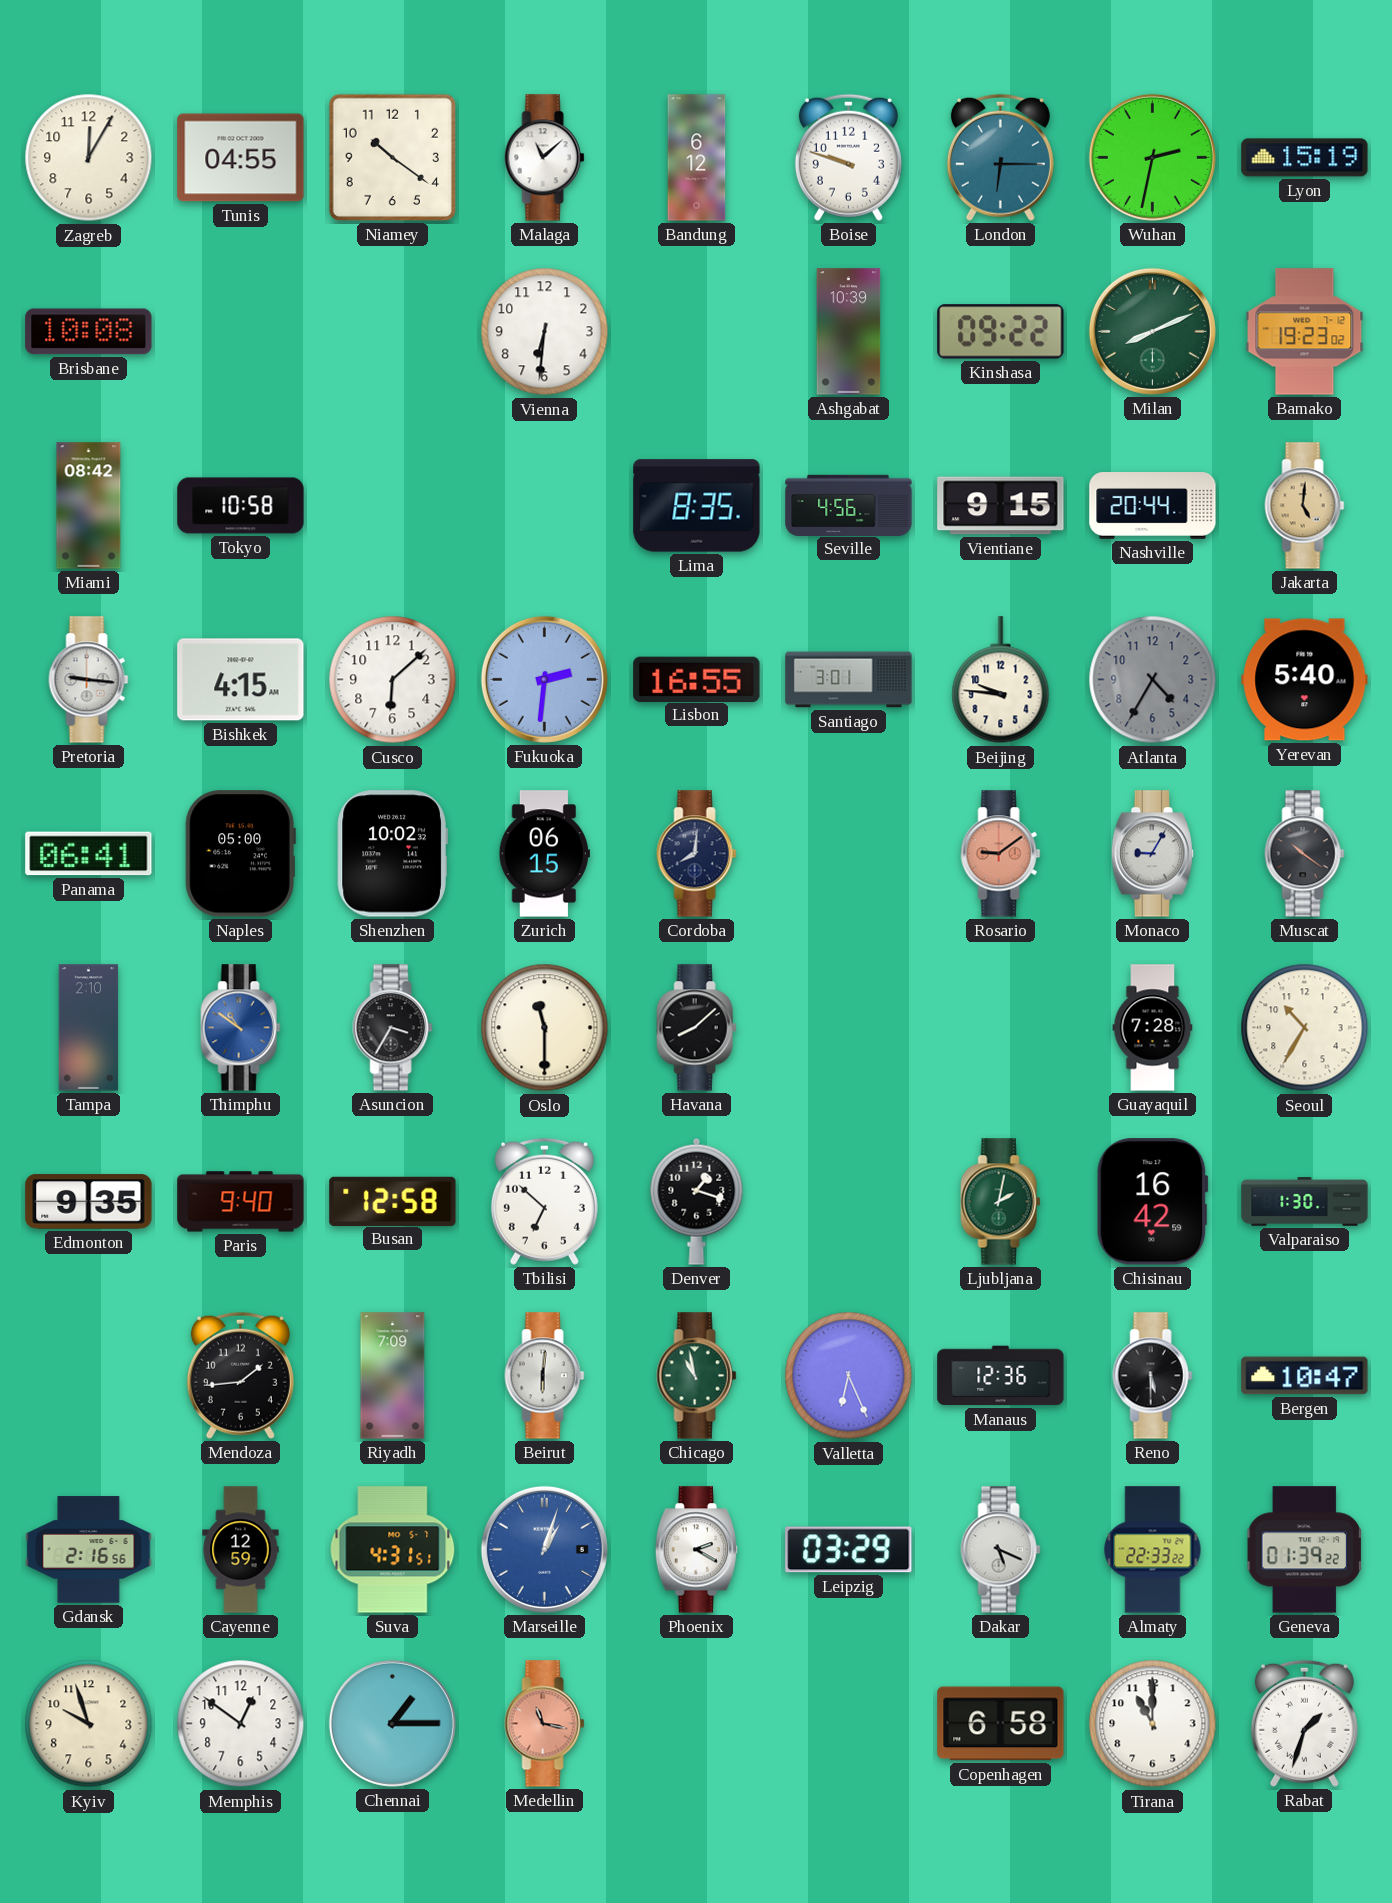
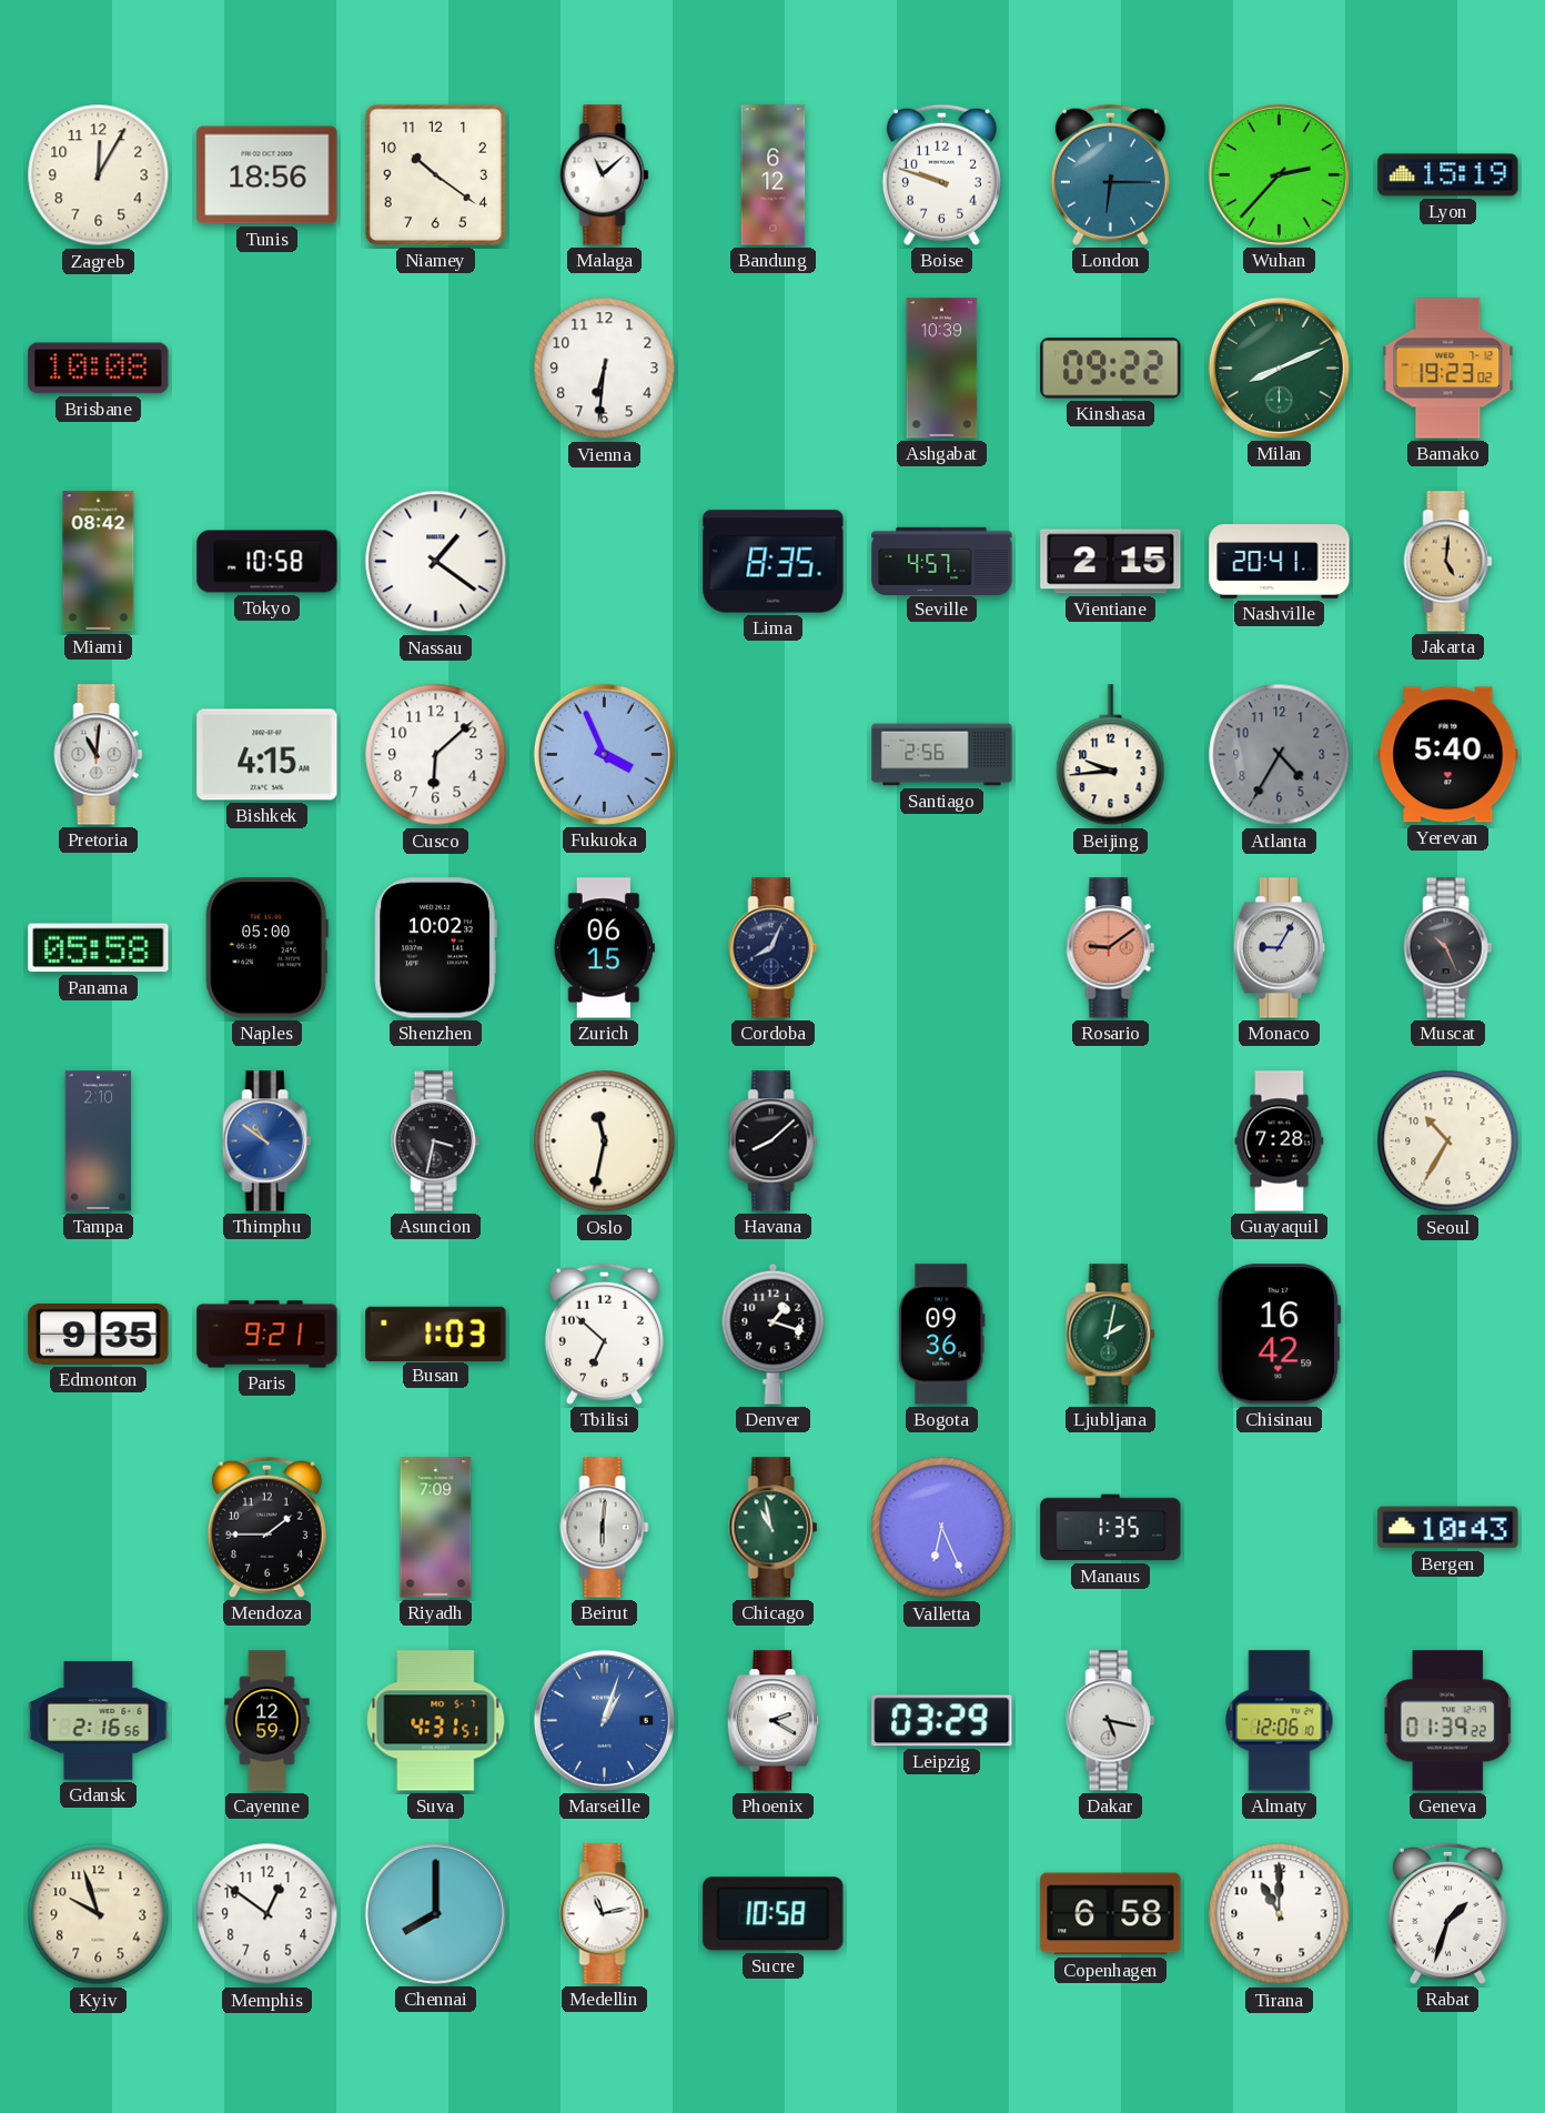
Tunis: 04:55 -> 18:56 (267, 175)
Wuhan: 2:32 -> 2:37 (1279, 174)
Nassau: none -> 1:21 (436, 562)
Seville: 4:56 -> 4:57 (942, 561)
Vientiane: 9:15 -> 2:15 (1111, 562)
Nashville: 20:44 -> 20:41 (1280, 562)
Pretoria: 9:16 -> 11:01 (99, 755)
Fukuoka: 2:31 -> 3:56 (604, 754)
Lisbon: 16:55 -> none (697, 679)
Santiago: 3:01 -> 2:56 (942, 755)
Beijing: 9:46 -> 9:44 (1111, 755)
Panama: 06:41 -> 05:58 (99, 948)
Cordoba: 8:01 -> 8:04 (774, 948)
Muscat: 10:21 -> 10:26 (1448, 948)
Asuncion: 3:35 -> 3:32 (436, 1141)
Oslo: 11:30 -> 11:32 (605, 1141)
Paris: 9:40 -> 9:21 (267, 1335)
Busan: 12:58 -> 1:03 (436, 1334)
Bogota: none -> 09:36 (942, 1335)
Valparaiso: 1:30 -> none (1305, 1202)
Mendoza: 1:44 -> 1:45 (266, 1527)
Manaus: 12:36 -> 1:35 (1111, 1528)
Reno: 5:30 -> none (1153, 1376)
Bergen: 10:47 -> 10:43 (1448, 1528)
Dakar: 5:19 -> 5:17 (1111, 1721)
Almaty: 22:33 -> 12:06 (1280, 1721)
Chennai: 1:15 -> 8:00 (435, 1913)
Medellin: 11:17 -> 11:13 (605, 1914)
Medellin dial: salmon -> white (605, 1914)
Sucre: none -> 10:58 (774, 1914)
